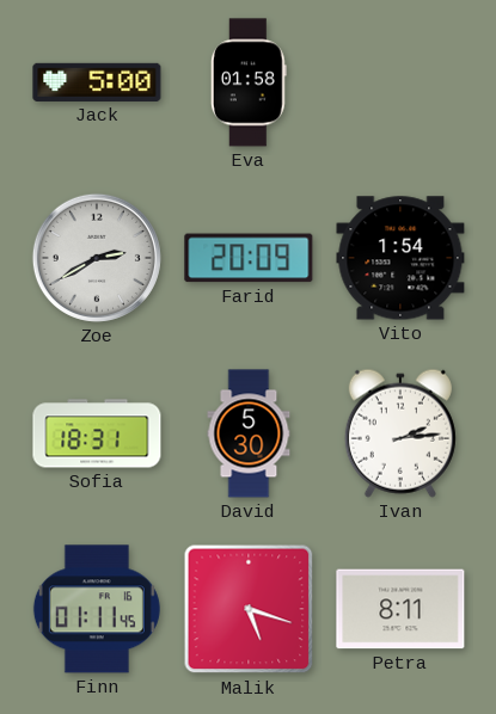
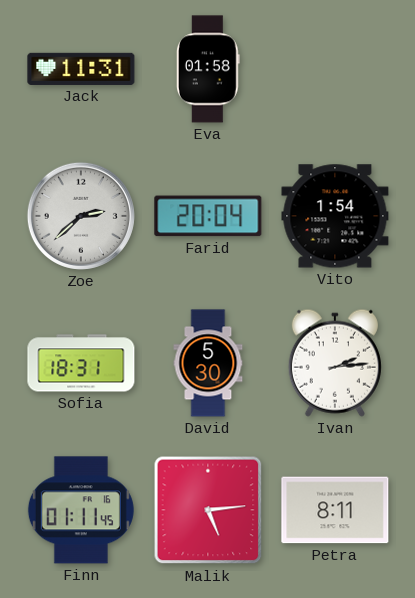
Jack: 5:00 -> 11:31 (81, 69)
Zoe: 2:40 -> 2:38 (81, 216)
Farid: 20:09 -> 20:04 (208, 216)
Malik: 5:18 -> 5:14 (208, 510)
